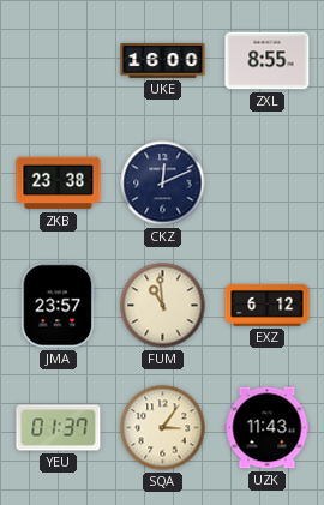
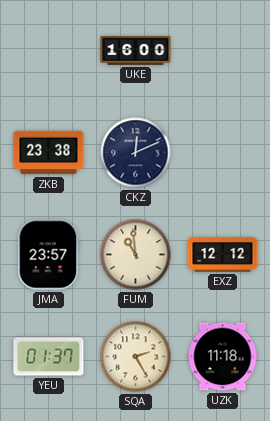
ZXL: 8:55 -> none (268, 61)
EXZ: 6:12 -> 12:12 (223, 254)
SQA: 3:06 -> 2:25 (136, 357)
UZK: 11:43 -> 11:18 (223, 357)
